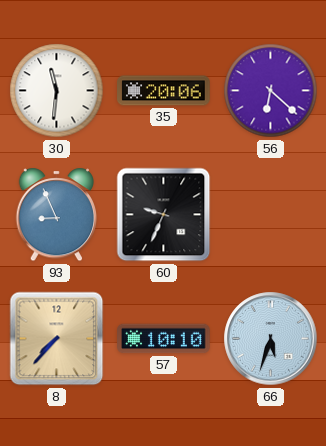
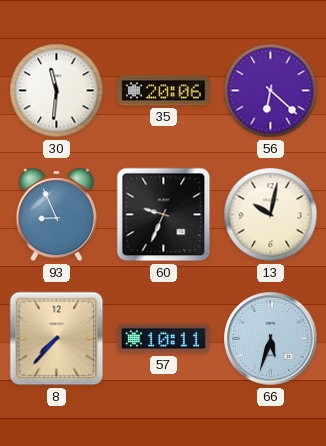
13: none -> 10:02 (271, 215)
57: 10:10 -> 10:11 (164, 339)
